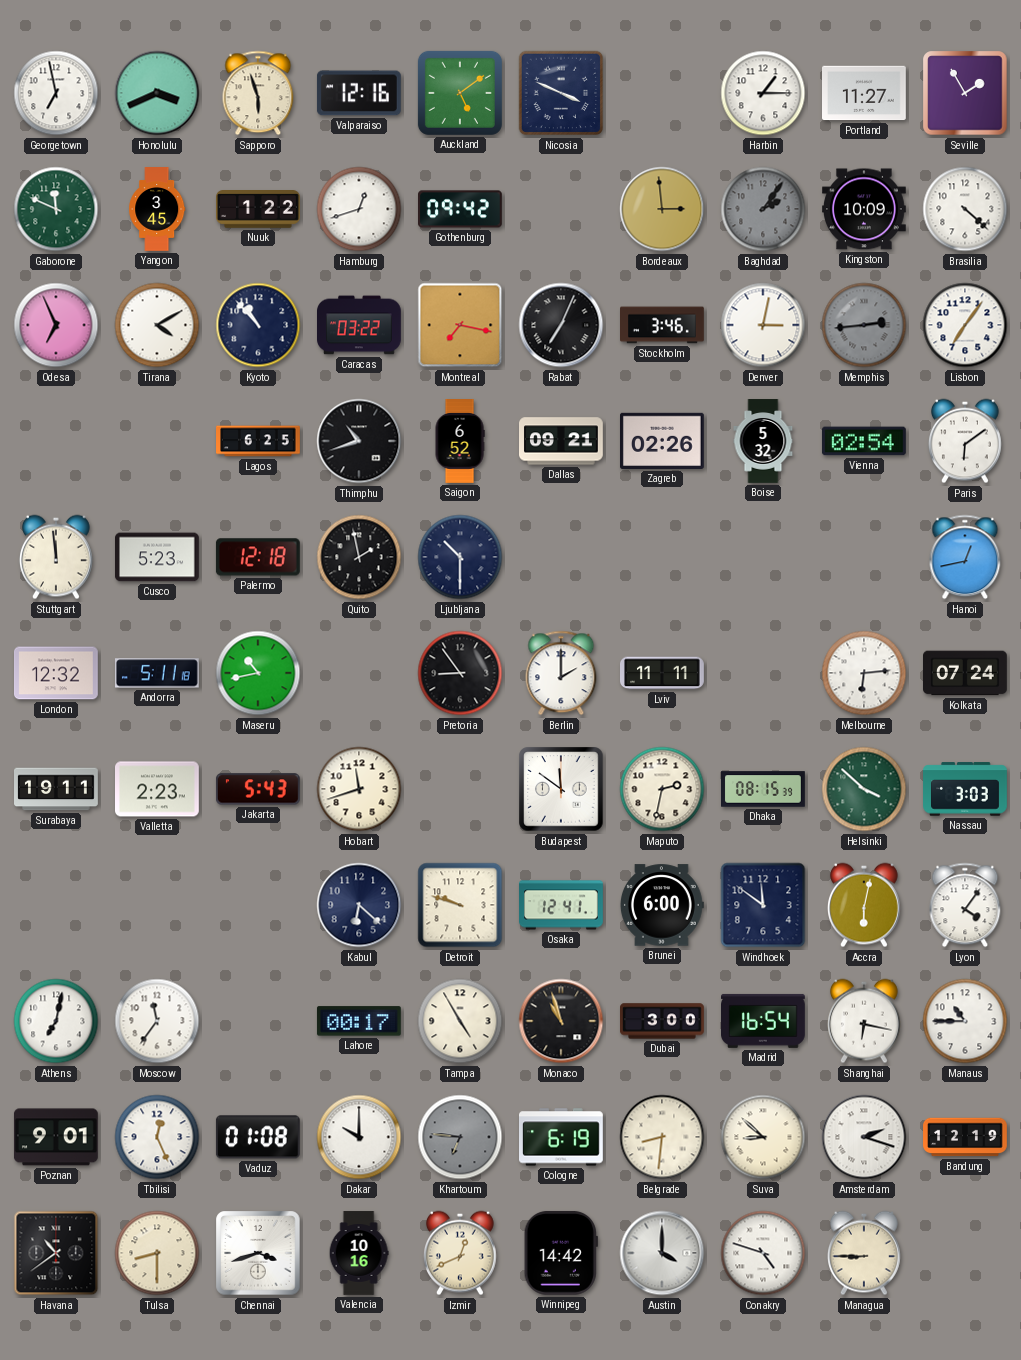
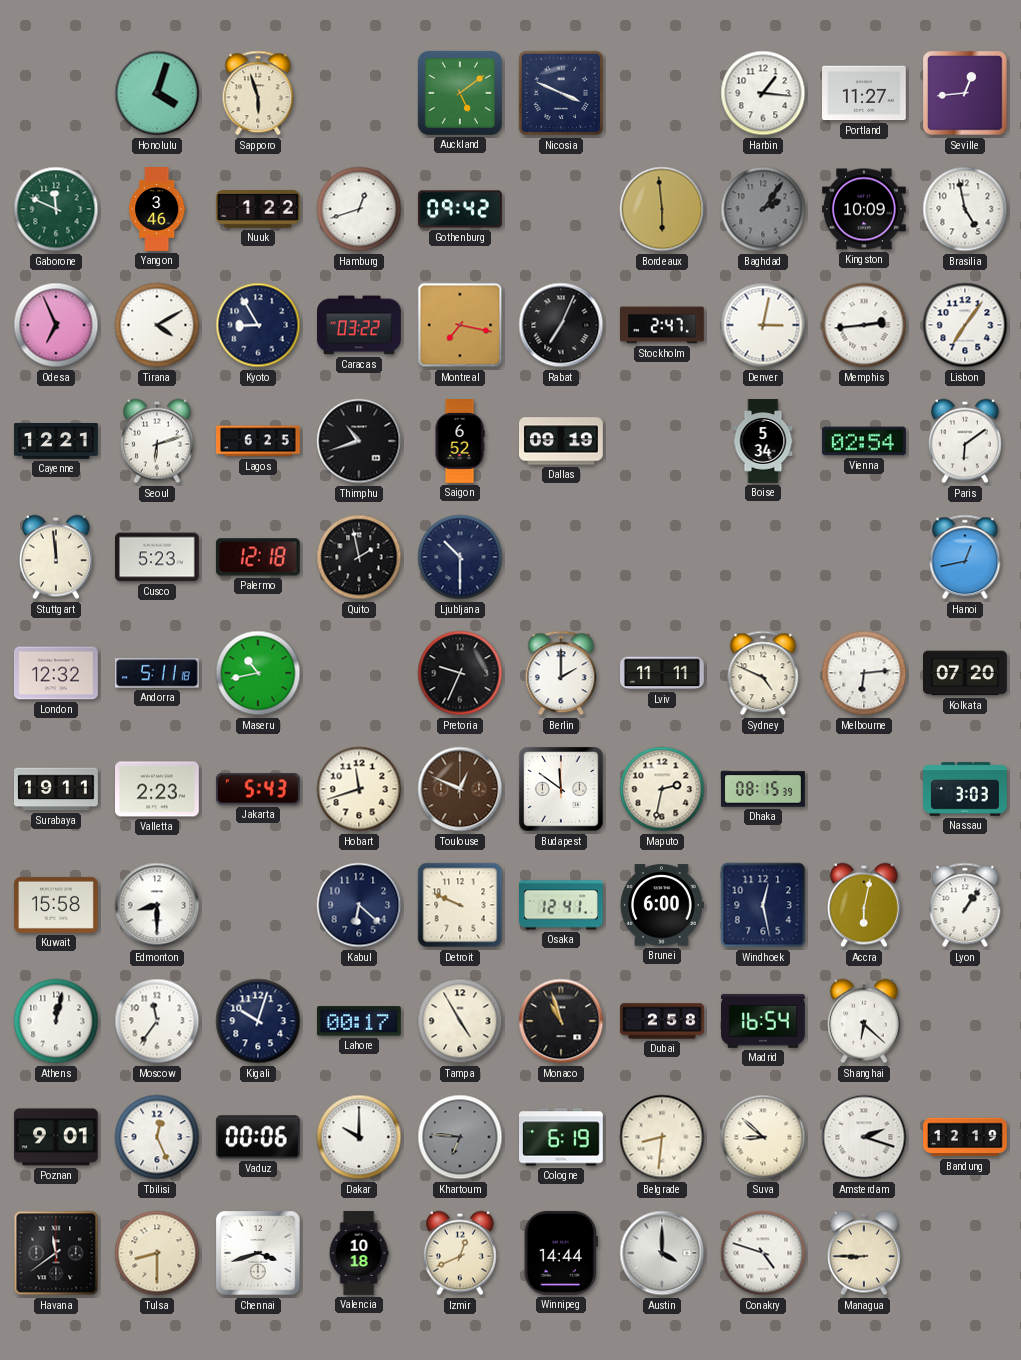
Georgetown: 6:58 -> none (56, 93)
Honolulu: 3:41 -> 4:03 (157, 93)
Valparaiso: 12:16 -> none (359, 93)
Harbin: 1:15 -> 1:16 (763, 93)
Seville: 1:55 -> 12:44 (965, 93)
Yangon: 3:45 -> 3:46 (157, 209)
Bordeaux: 2:59 -> 5:59 (662, 209)
Brasilia: 4:22 -> 4:58 (965, 209)
Kyoto: 10:53 -> 8:55 (258, 325)
Stockholm: 3:46 -> 2:47 (663, 325)
Memphis dial: grey -> white (864, 325)
Cayenne: none -> 12:21 (57, 441)
Seoul: none -> 6:12 (157, 441)
Dallas: 09:21 -> 09:19 (562, 441)
Zagreb: 02:26 -> none (663, 441)
Boise: 5:32 -> 5:34 (763, 441)
Pretoria: 8:54 -> 9:34 (460, 673)
Sydney: none -> 4:49 (763, 673)
Kolkata: 07:24 -> 07:20 (966, 673)
Toulouse: none -> 12:49 (460, 789)
Helsinki: 3:52 -> none (864, 789)
Kuwait: none -> 15:58 (57, 905)
Edmonton: none -> 8:30 (157, 905)
Detroit: 9:48 -> 9:49 (460, 905)
Windhoek: 11:51 -> 12:28 (763, 905)
Lyon: 4:06 -> 1:06 (965, 905)
Athens: 7:02 -> 12:02 (56, 1021)
Kigali: none -> 10:03 (258, 1021)
Dubai: 3:00 -> 2:58 (662, 1021)
Shanghai: 6:17 -> 6:22 (864, 1021)
Manaus: 10:45 -> none (965, 1021)
Vaduz: 01:08 -> 00:06 (258, 1137)
Havana: 10:39 -> 11:39 (56, 1253)
Valencia: 10:16 -> 10:18 (359, 1253)
Winnipeg: 14:42 -> 14:44 (561, 1253)
